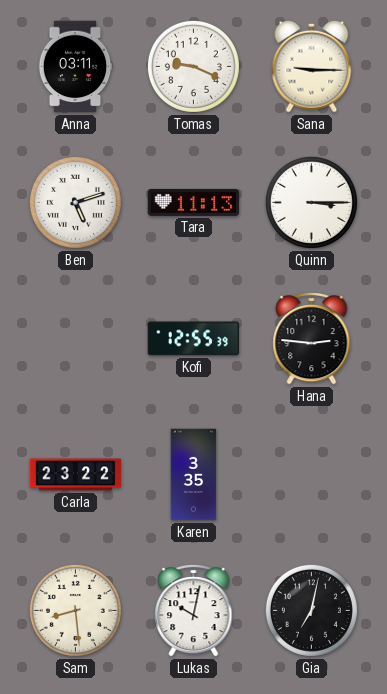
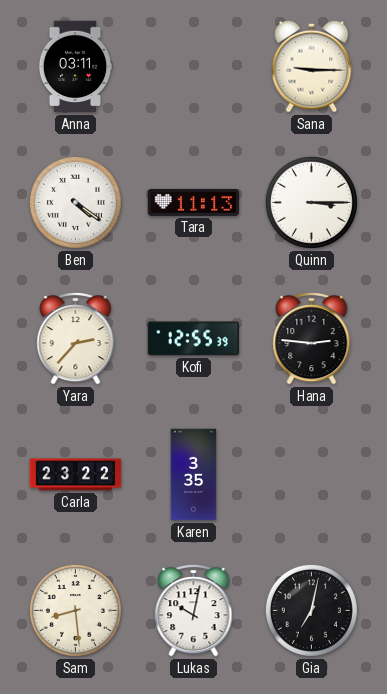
Tomas: 9:19 -> none (193, 66)
Ben: 5:12 -> 4:21 (75, 202)
Yara: none -> 2:37 (76, 339)
